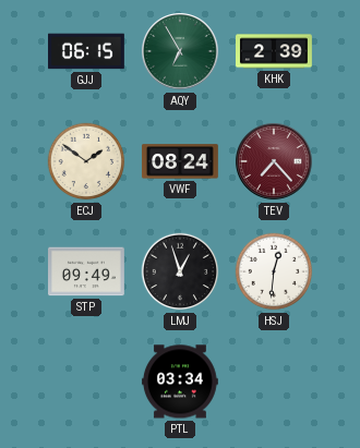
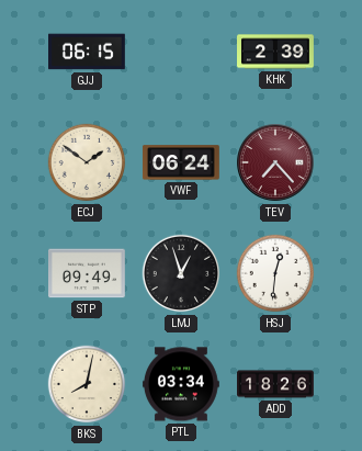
AQY: 6:55 -> none (180, 51)
VWF: 08:24 -> 06:24 (181, 162)
BKS: none -> 8:02 (87, 384)
ADD: none -> 18:26 (276, 384)
